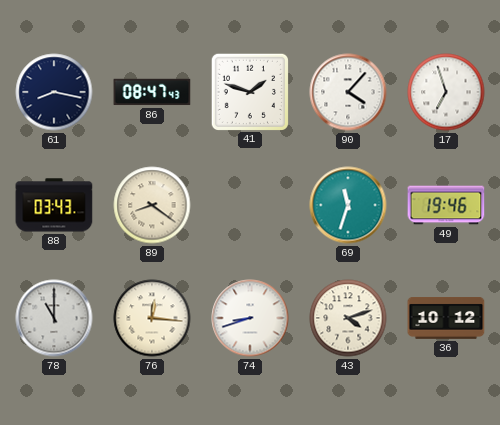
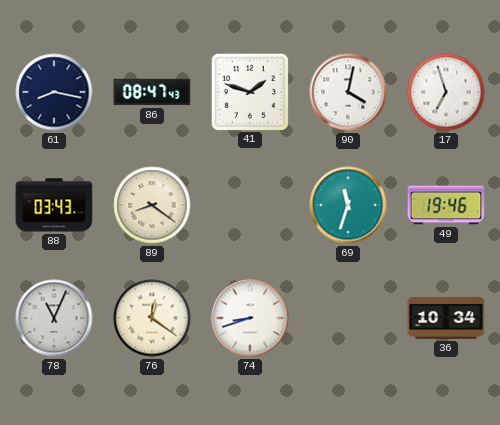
90: 4:07 -> 4:02 (348, 92)
78: 11:00 -> 11:04 (54, 318)
76: 12:16 -> 12:21 (152, 318)
43: 4:12 -> none (348, 318)
36: 10:12 -> 10:34 (446, 319)
